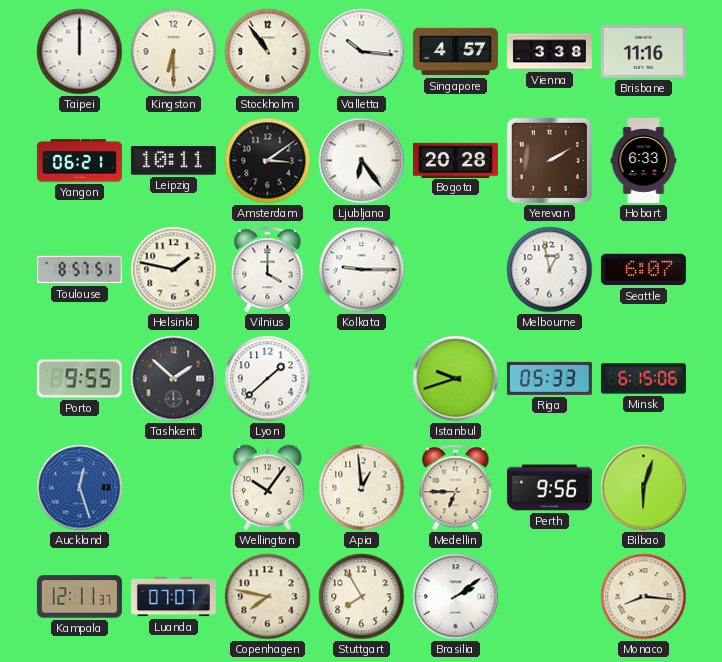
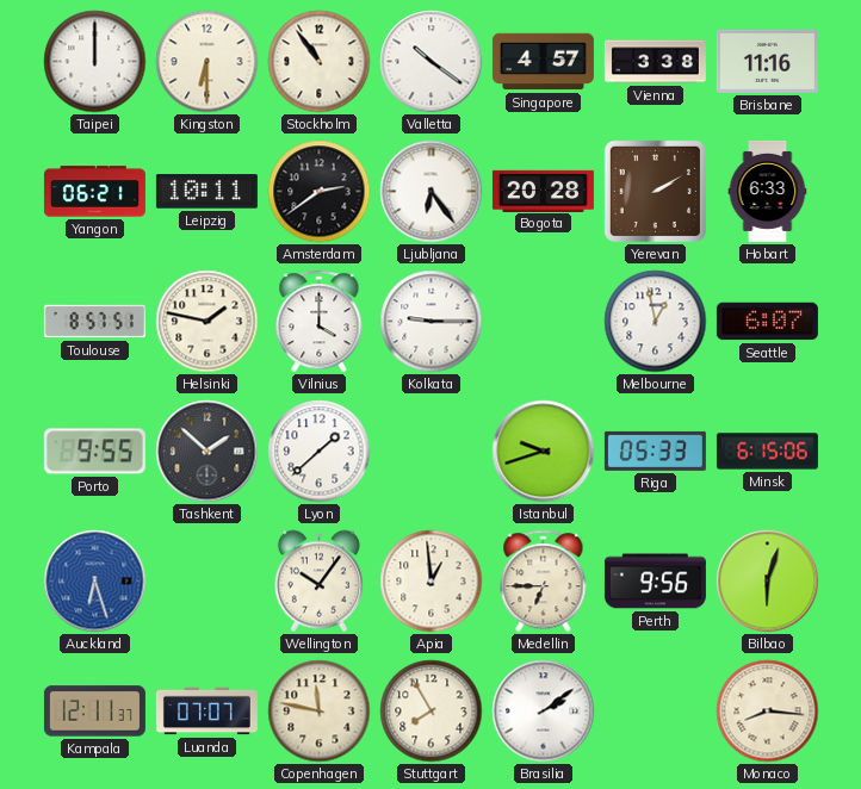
Valletta: 10:16 -> 10:21 (432, 62)
Amsterdam: 3:09 -> 2:39 (320, 192)
Auckland: 12:27 -> 6:27 (95, 582)
Copenhagen: 7:47 -> 11:47 (320, 712)
